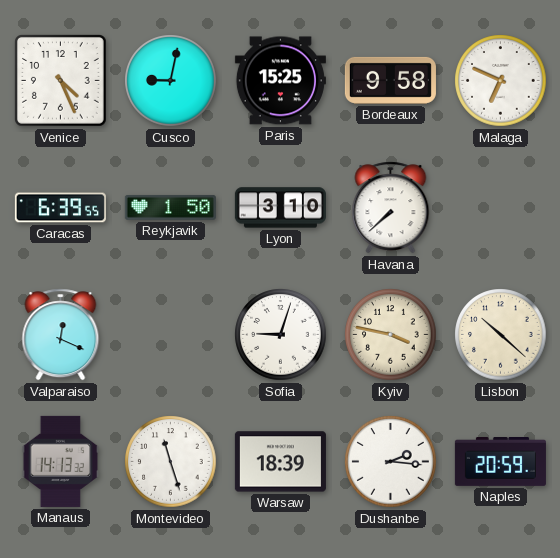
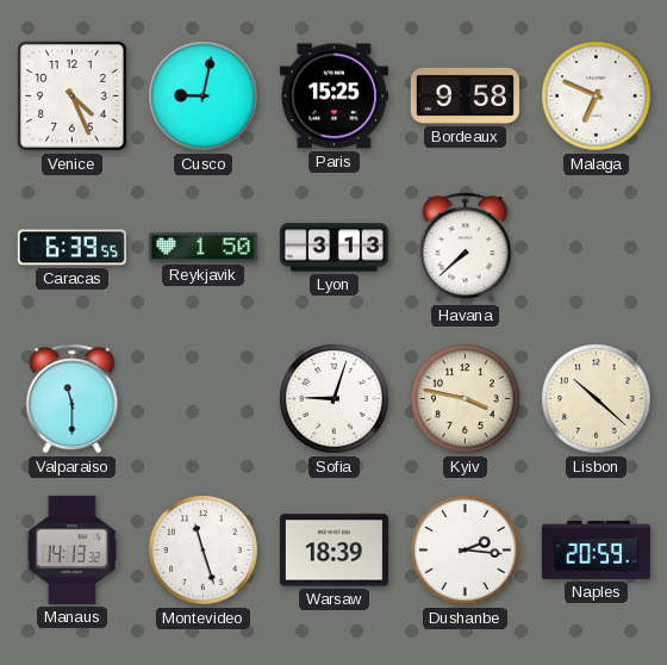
Lyon: 3:10 -> 3:13 (333, 248)
Valparaiso: 12:19 -> 11:30 (73, 399)
